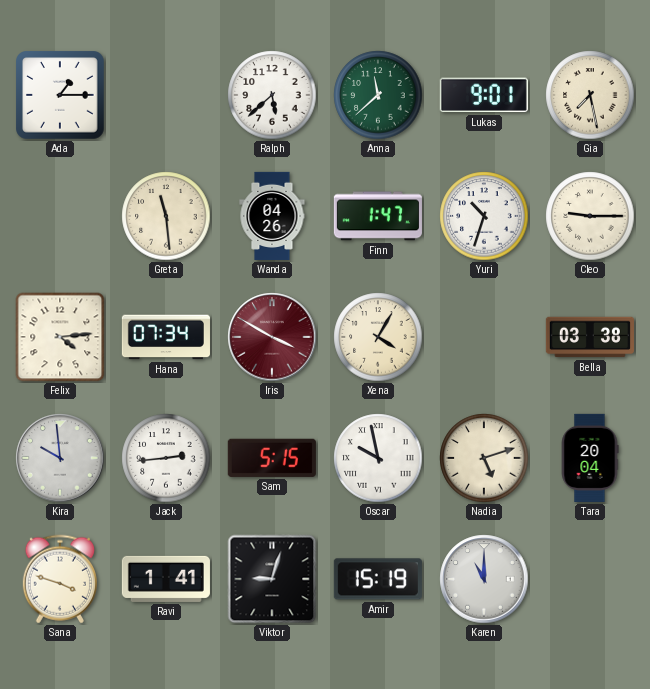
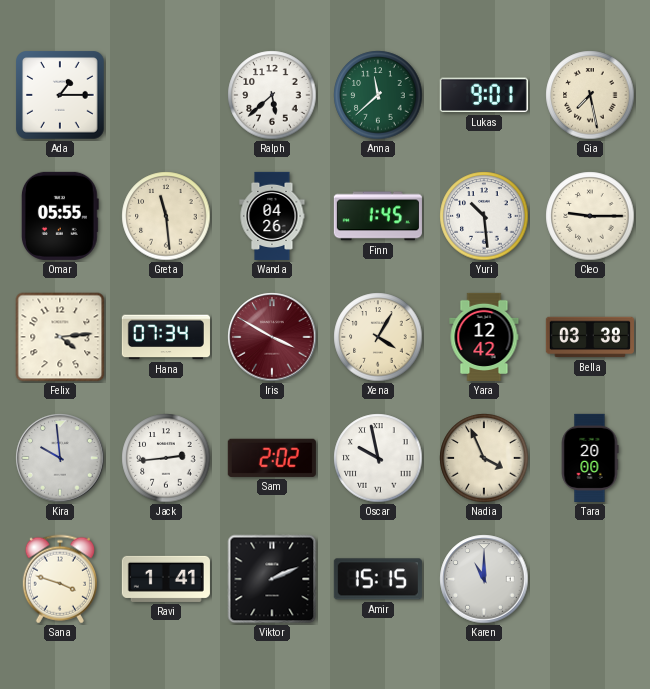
Omar: none -> 05:55 (60, 216)
Finn: 1:47 -> 1:45 (378, 216)
Yuri: 10:33 -> 10:29 (484, 216)
Yara: none -> 12:42 (484, 337)
Sam: 5:15 -> 2:02 (272, 458)
Nadia: 5:12 -> 3:56 (484, 458)
Tara: 20:04 -> 20:00 (590, 458)
Viktor: 9:03 -> 2:11 (272, 579)
Amir: 15:19 -> 15:15 (378, 579)
